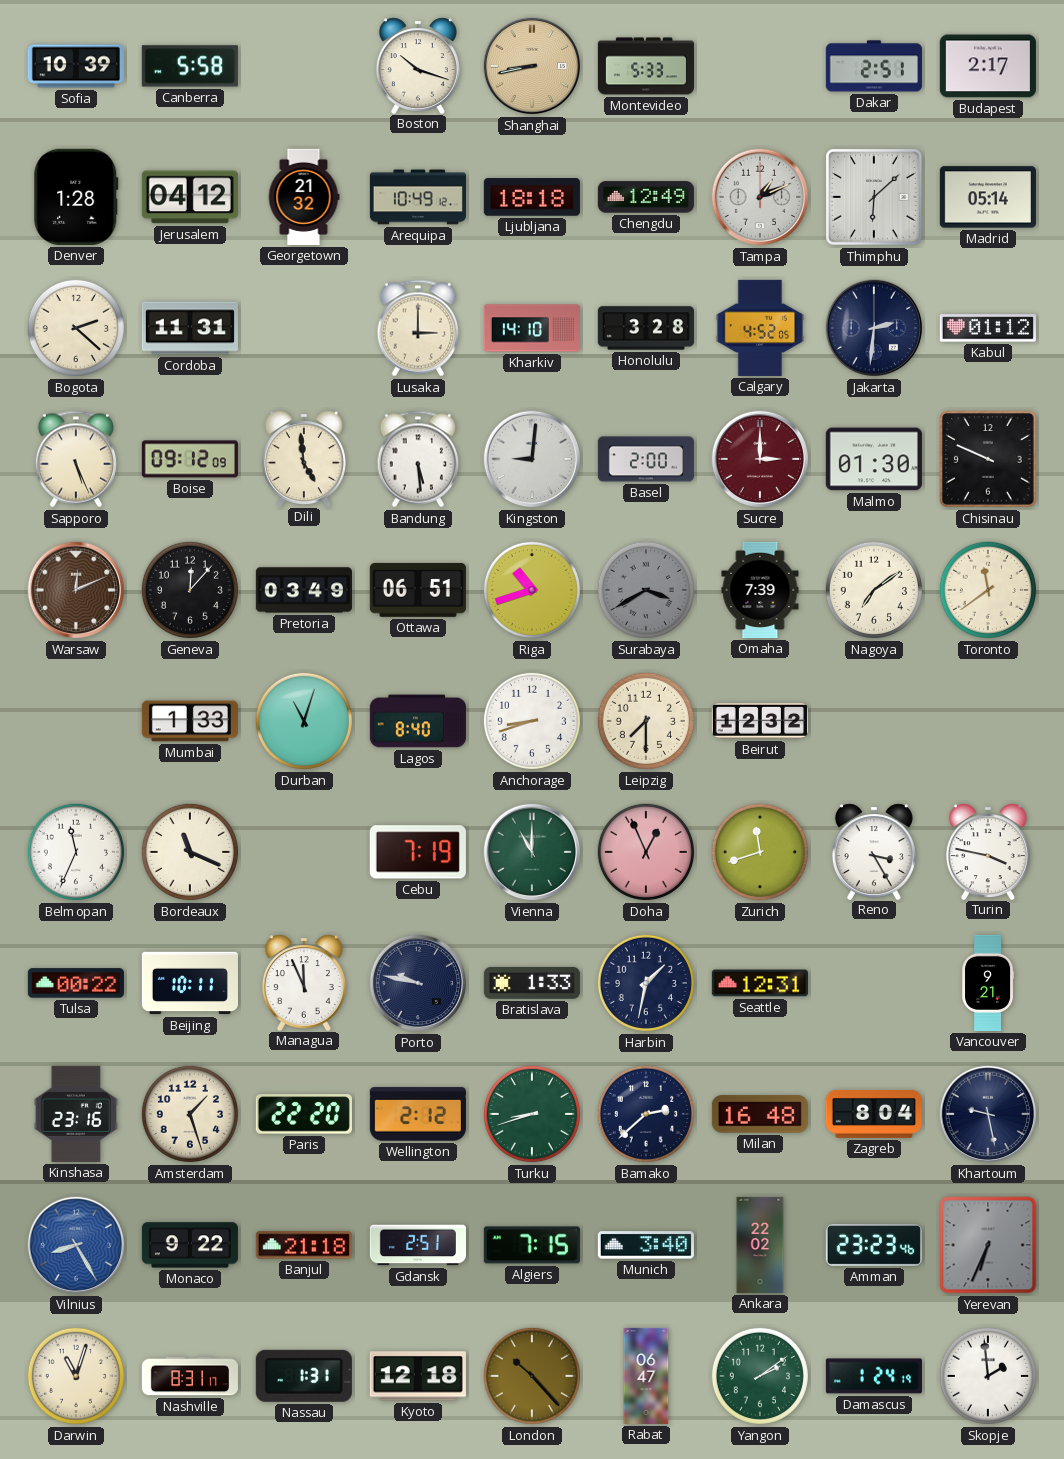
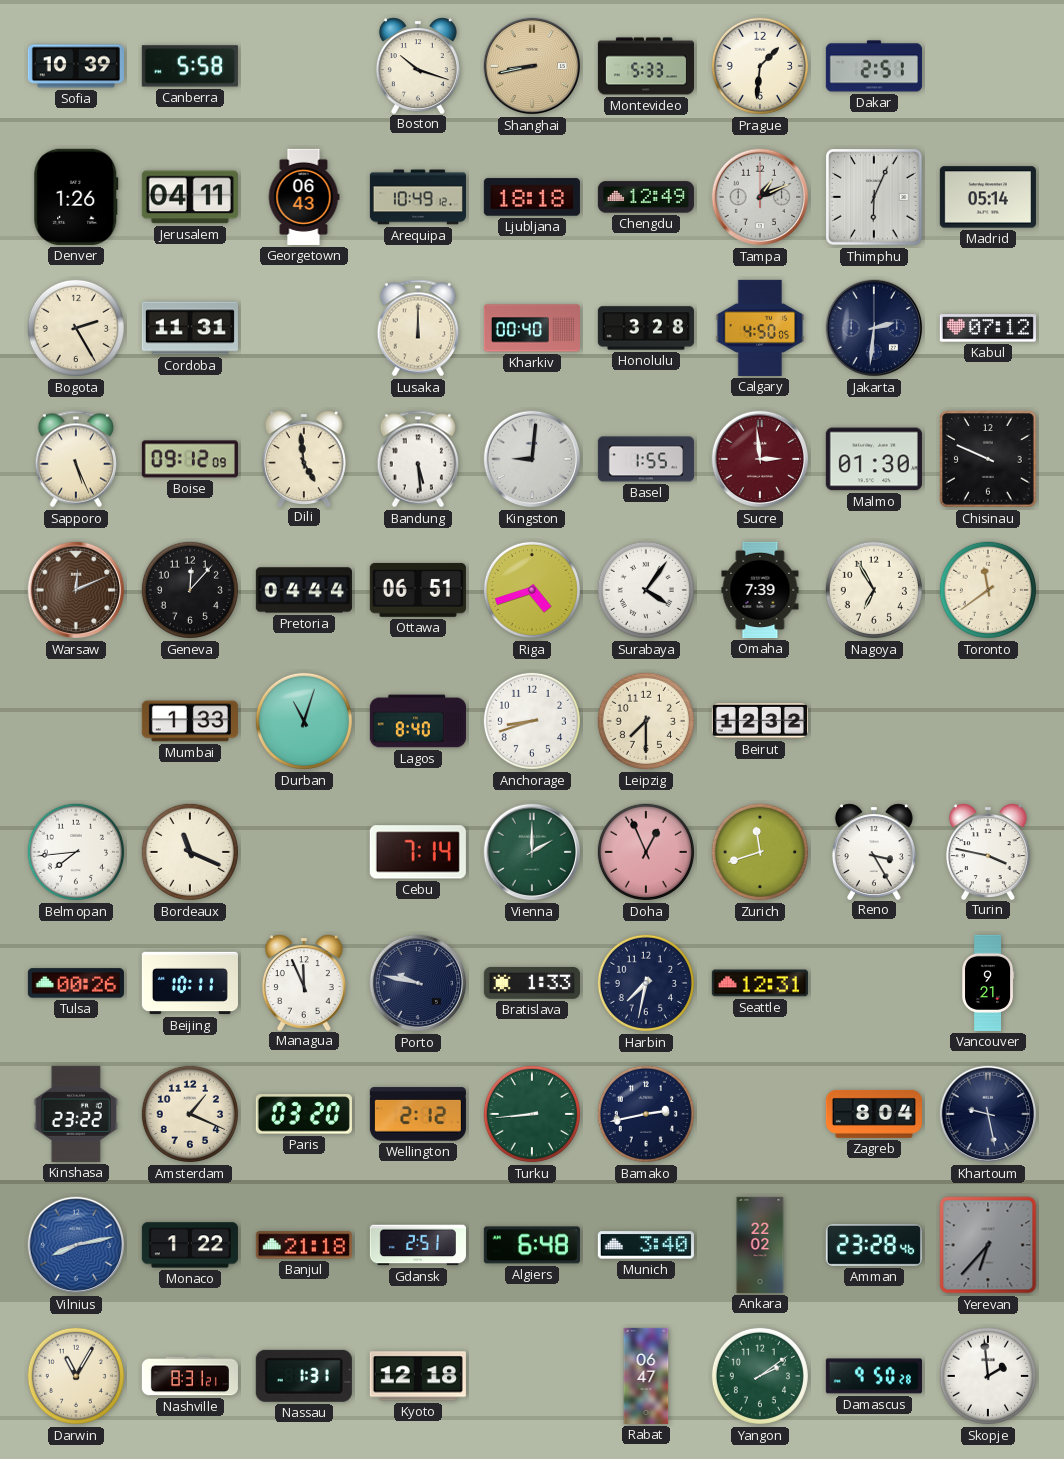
Prague: none -> 1:31 (760, 66)
Budapest: 2:17 -> none (988, 66)
Denver: 1:28 -> 1:26 (76, 197)
Jerusalem: 04:12 -> 04:11 (190, 197)
Georgetown: 21:32 -> 06:43 (304, 197)
Thimphu: 6:08 -> 6:04 (874, 197)
Bogota: 2:22 -> 2:25 (76, 328)
Lusaka: 3:00 -> 12:00 (418, 328)
Kharkiv: 14:10 -> 00:40 (532, 328)
Calgary: 4:52 -> 4:50 (760, 328)
Kabul: 01:12 -> 07:12 (988, 328)
Basel: 2:00 -> 1:55 (646, 459)
Sucre: 3:00 -> 2:59 (760, 459)
Pretoria: 03:49 -> 04:44 (304, 590)
Riga: 10:42 -> 4:42 (532, 590)
Surabaya: 3:40 -> 4:06 (646, 590)
Surabaya dial: grey -> white (646, 590)
Nagoya: 7:09 -> 6:55 (874, 590)
Belmopan: 11:34 -> 7:44 (76, 852)
Cebu: 7:19 -> 7:14 (418, 852)
Vienna: 11:00 -> 2:00 (532, 852)
Tulsa: 00:22 -> 00:26 (76, 983)
Harbin: 1:32 -> 7:32 (646, 983)
Kinshasa: 23:16 -> 23:22 (76, 1114)
Amsterdam: 1:27 -> 1:19 (190, 1114)
Paris: 22:20 -> 03:20 (304, 1114)
Turku: 8:42 -> 8:44 (532, 1114)
Bamako: 2:38 -> 2:43 (646, 1114)
Milan: 16:48 -> none (760, 1114)
Vilnius: 8:25 -> 8:13 (76, 1245)
Monaco: 9:22 -> 1:22 (190, 1245)
Algiers: 7:15 -> 6:48 (532, 1245)
Amman: 23:23 -> 23:28 (874, 1245)
Yerevan: 6:34 -> 6:37 (988, 1245)
Darwin: 11:03 -> 11:05 (76, 1376)
Nashville: 8:31:17 -> 8:31:21 (190, 1376)
London: 10:23 -> none (532, 1376)
Damascus: 1:24 -> 9:50 (874, 1376)
